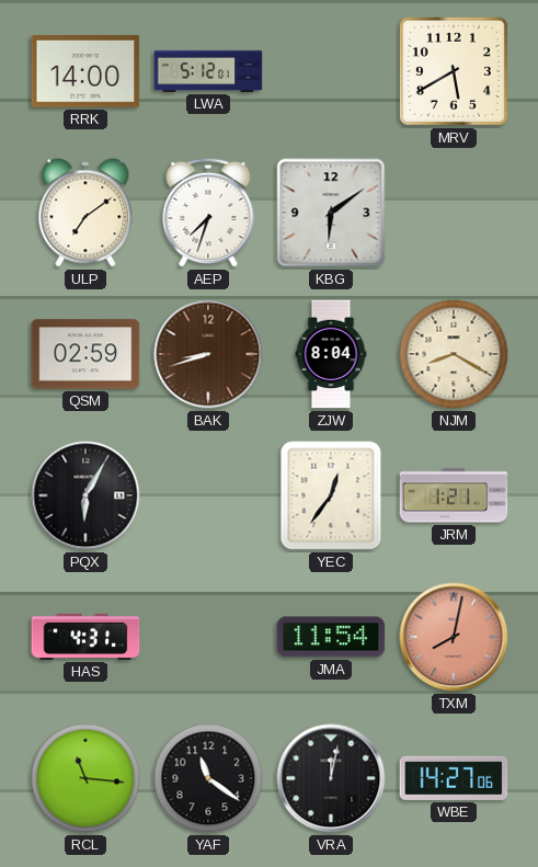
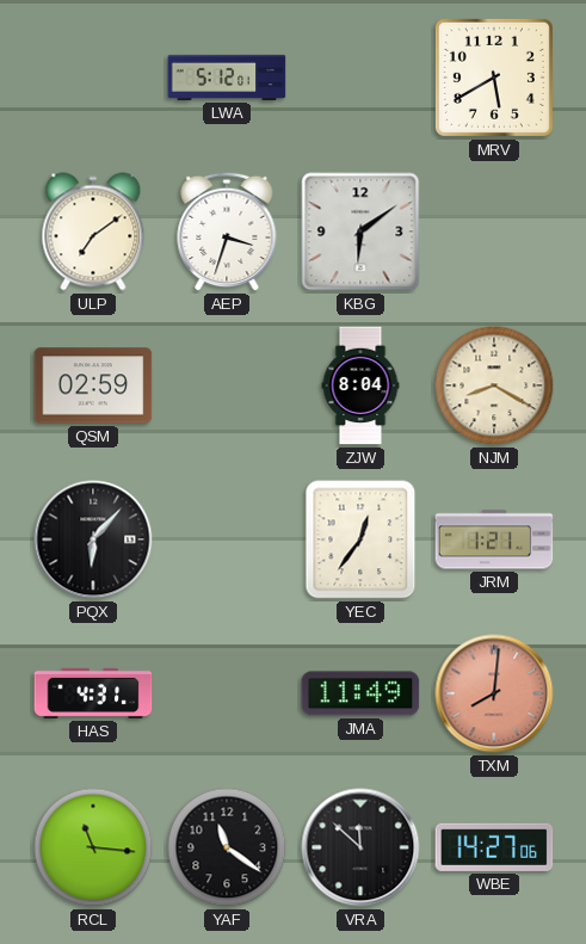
RRK: 14:00 -> none (85, 71)
AEP: 7:33 -> 3:33 (227, 232)
BAK: 8:42 -> none (208, 354)
PQX: 6:05 -> 6:07 (93, 539)
JMA: 11:54 -> 11:49 (360, 693)
TXM: 8:02 -> 8:01 (494, 693)
VRA: 12:02 -> 11:52 (360, 847)
